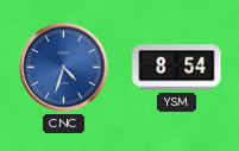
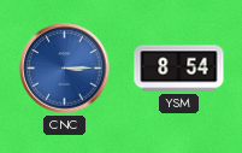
CNC: 4:33 -> 3:15 (65, 69)
